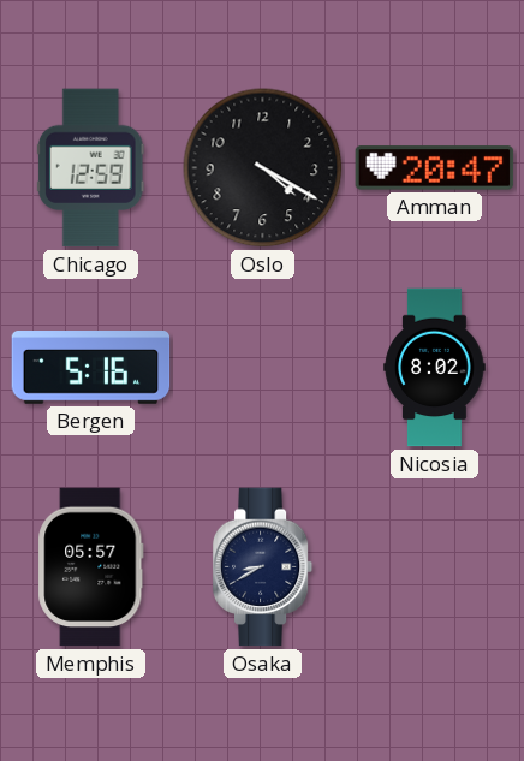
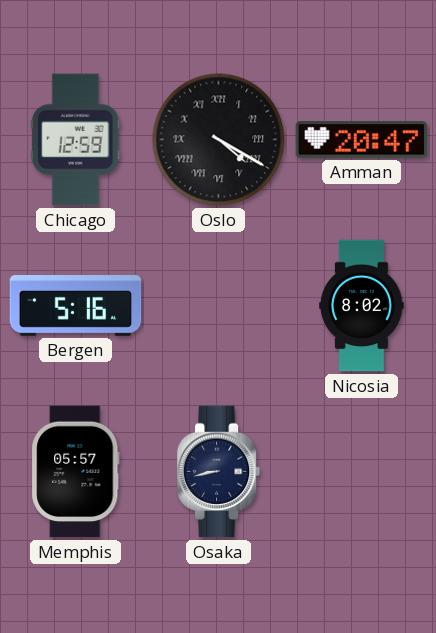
Oslo numerals: Arabic -> Roman (219, 140)
Osaka: 8:40 -> 8:43 (219, 472)
